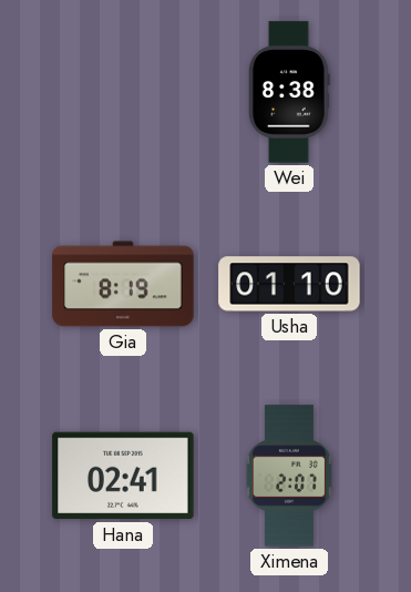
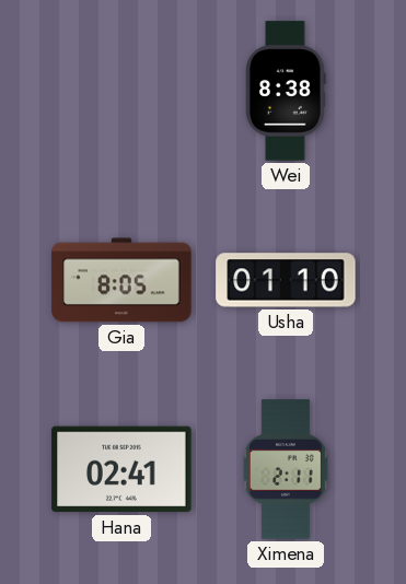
Gia: 8:19 -> 8:05 (121, 280)
Ximena: 2:07 -> 2:11 (286, 469)
